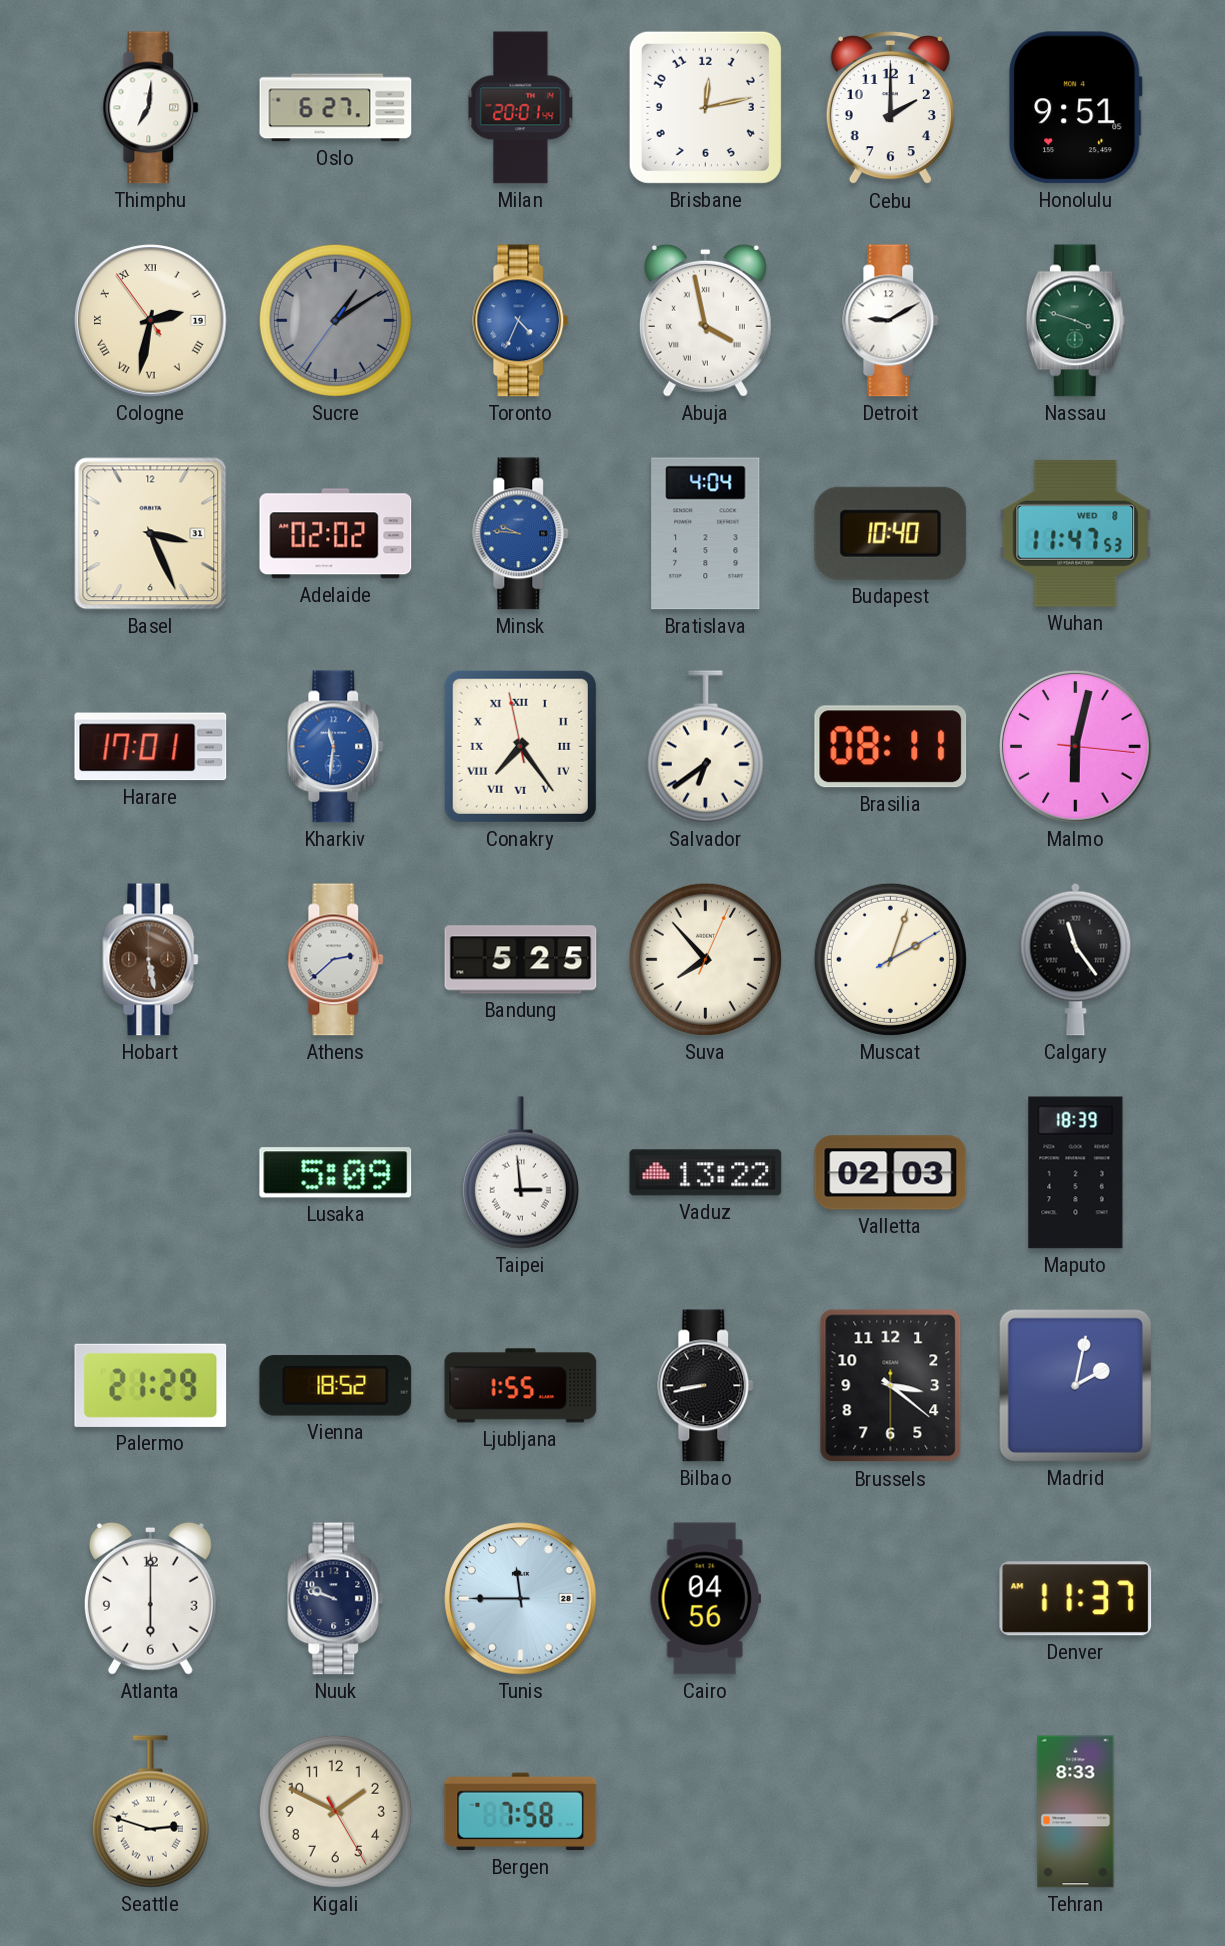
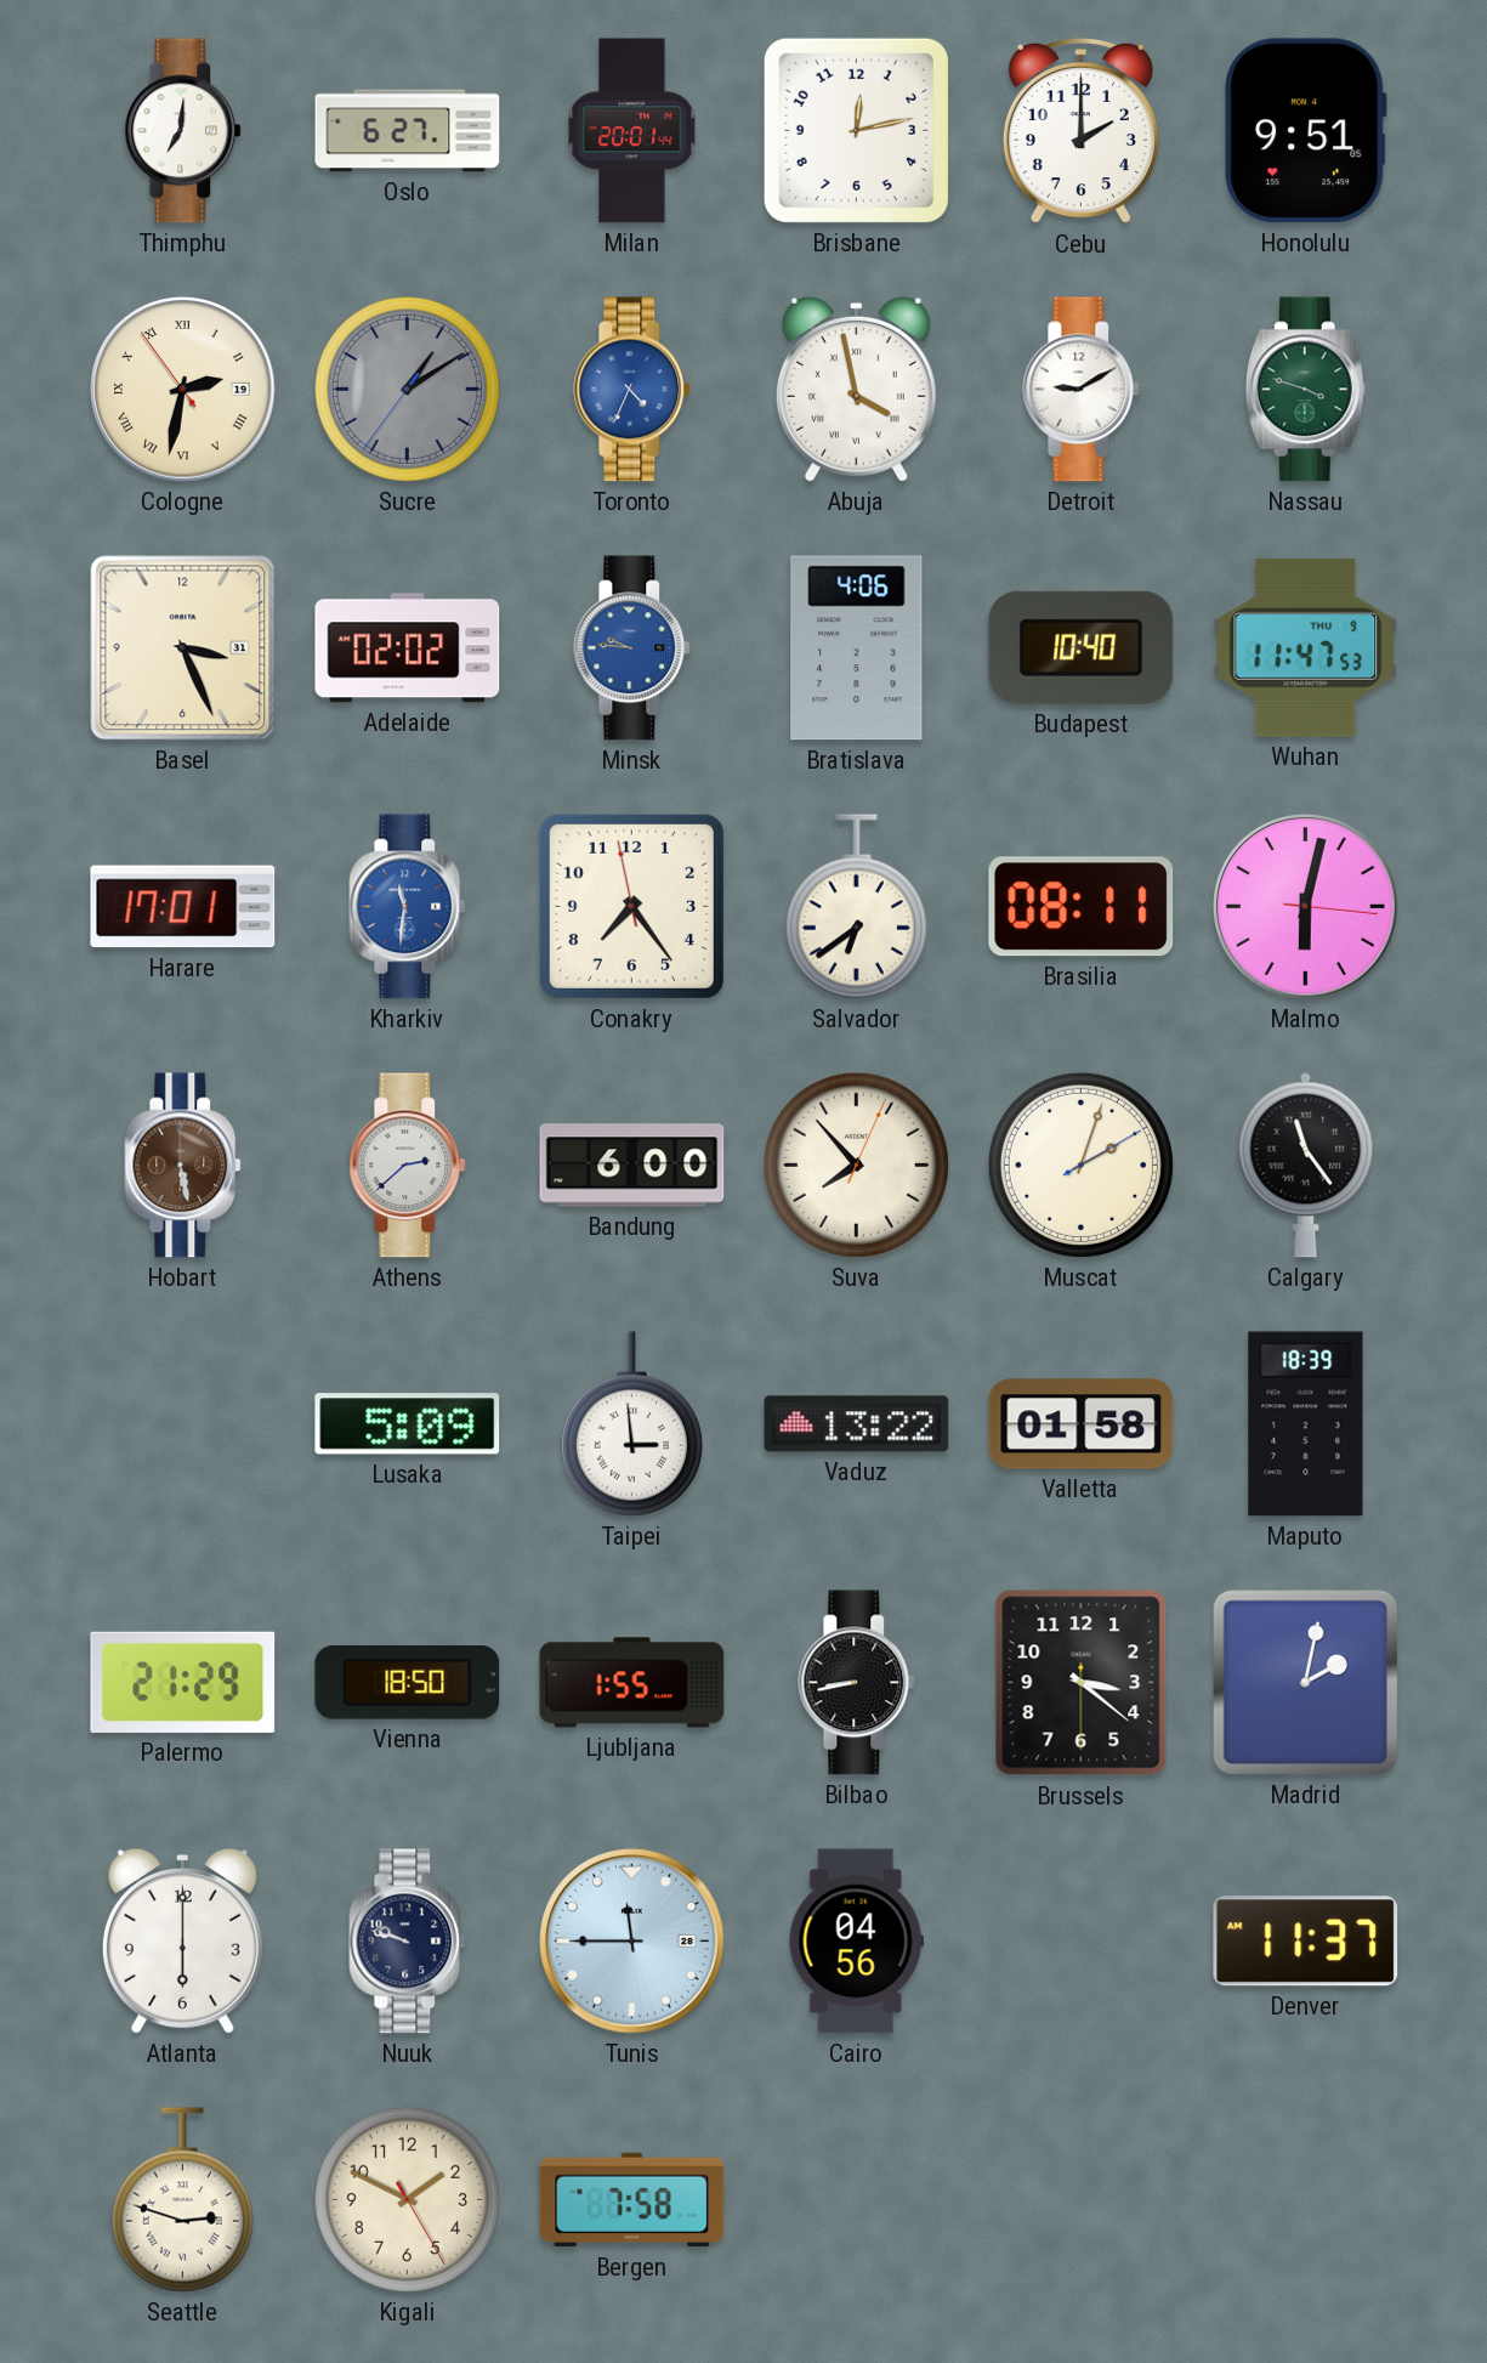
Bratislava: 4:04 -> 4:06 (857, 648)
Wuhan date: WED 8 -> THU 9 (1306, 647)
Conakry numerals: Roman -> Arabic (631, 906)
Bandung: 5:25 -> 6:00 (632, 1166)
Valletta: 02:03 -> 01:58 (1082, 1424)
Vienna: 18:52 -> 18:50 (408, 1683)
Tehran: 8:33 -> none (1076, 1812)
